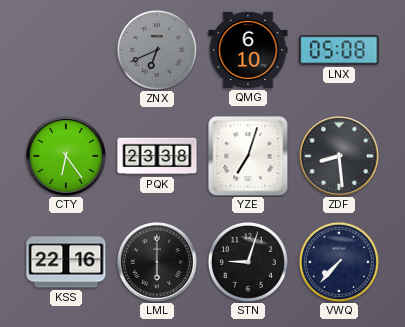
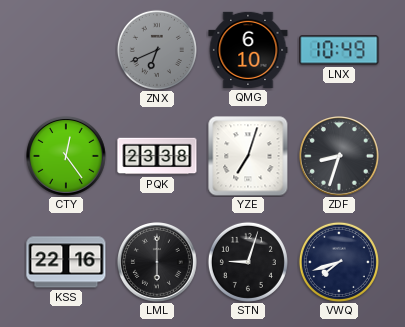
LNX: 05:08 -> 10:49 (339, 50)
CTY: 6:24 -> 12:24 (67, 157)
ZDF: 8:29 -> 8:33 (340, 157)
VWQ: 7:37 -> 7:42 (339, 262)
